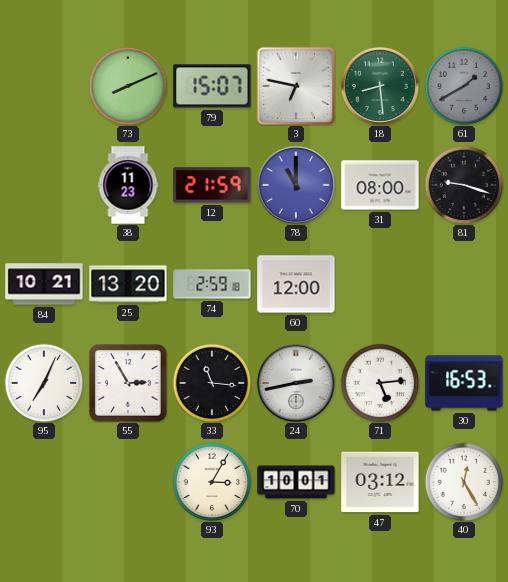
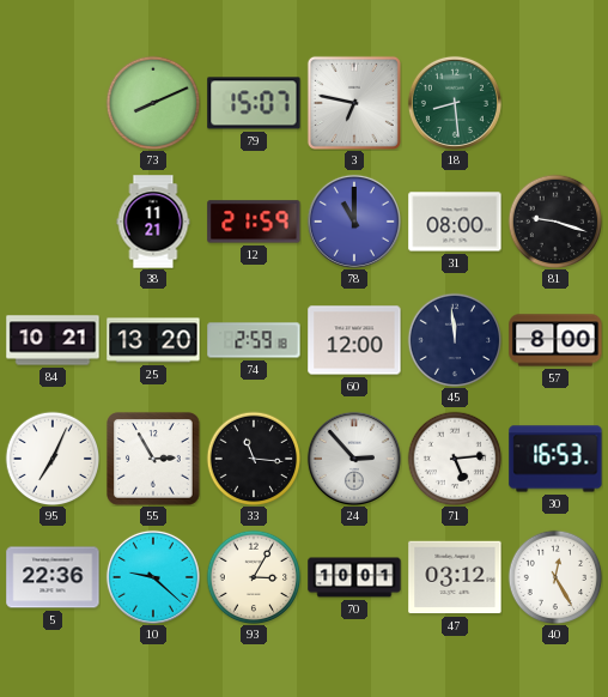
61: 1:40 -> none (464, 86)
38: 11:23 -> 11:21 (153, 222)
45: none -> 11:59 (455, 340)
57: none -> 8:00 (555, 340)
24: 2:43 -> 2:53 (354, 459)
5: none -> 22:36 (53, 577)
10: none -> 9:22 (153, 577)
